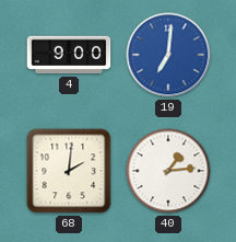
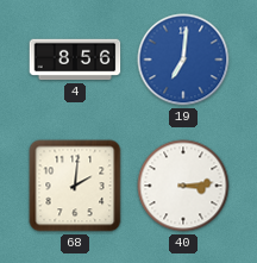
4: 9:00 -> 8:56 (75, 60)
40: 1:14 -> 3:14 (183, 186)
